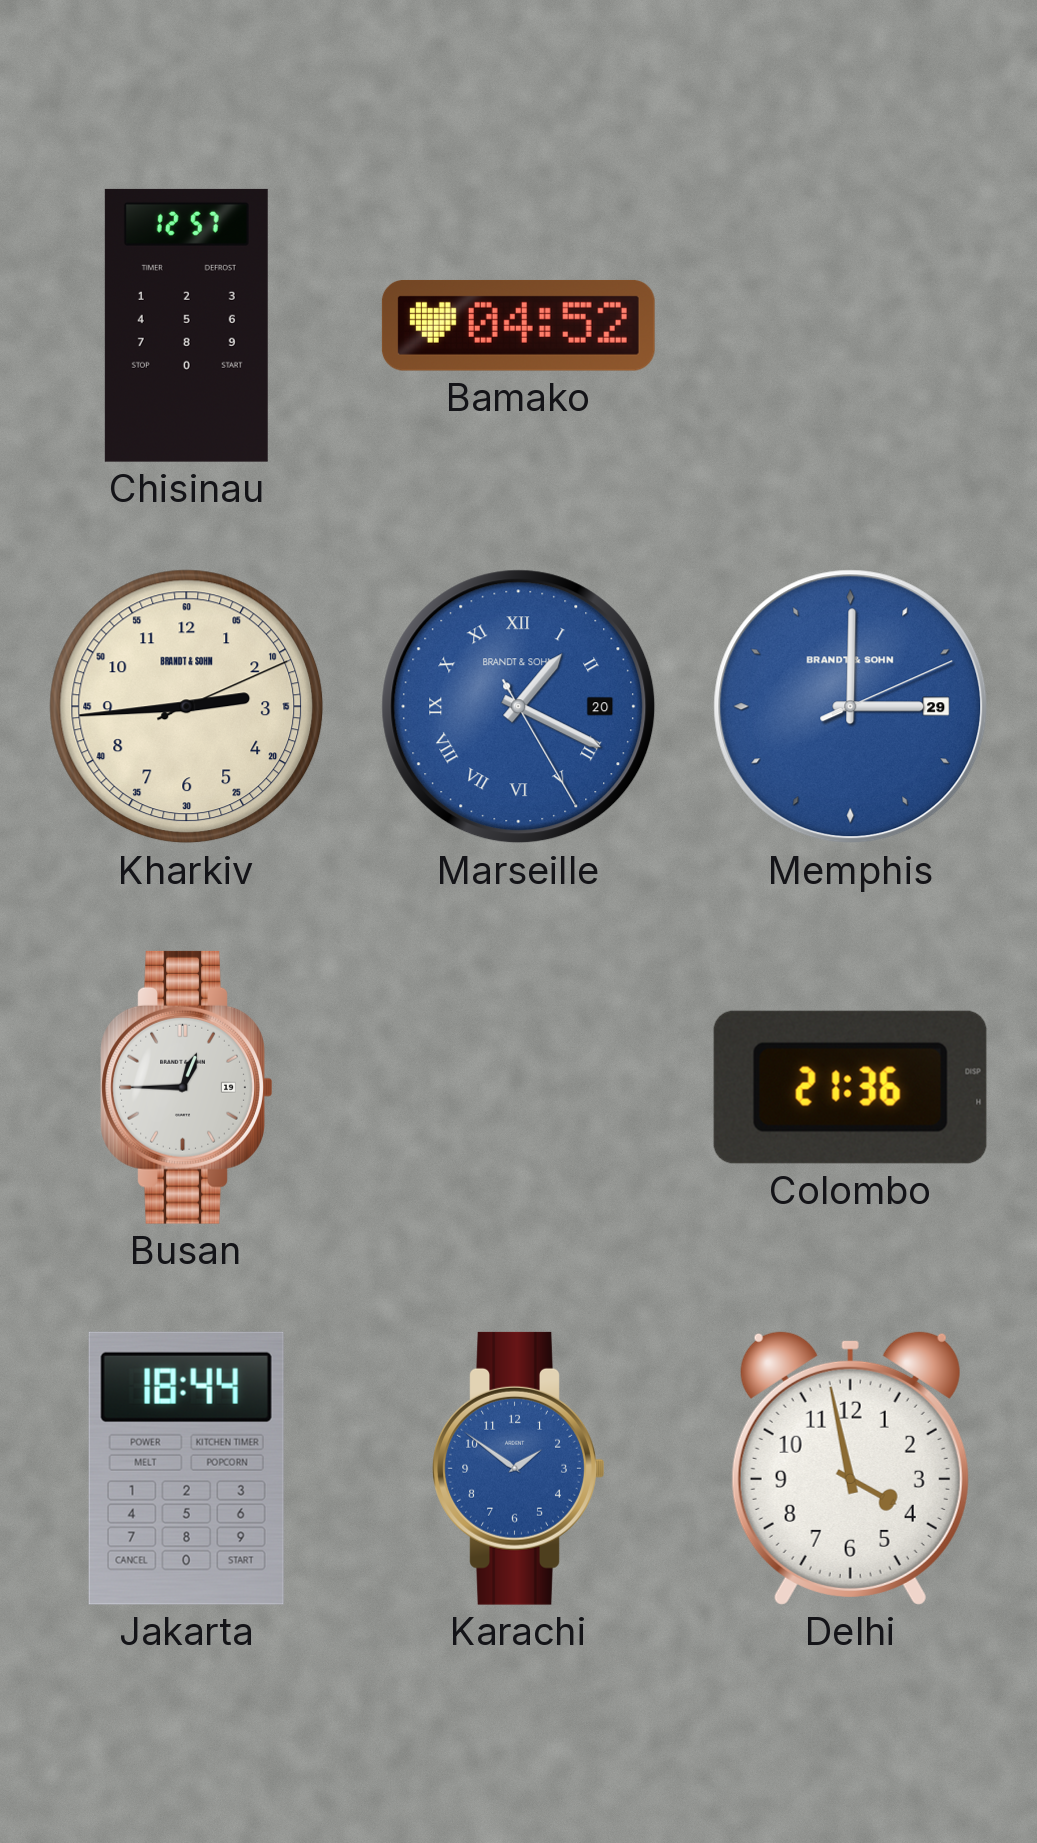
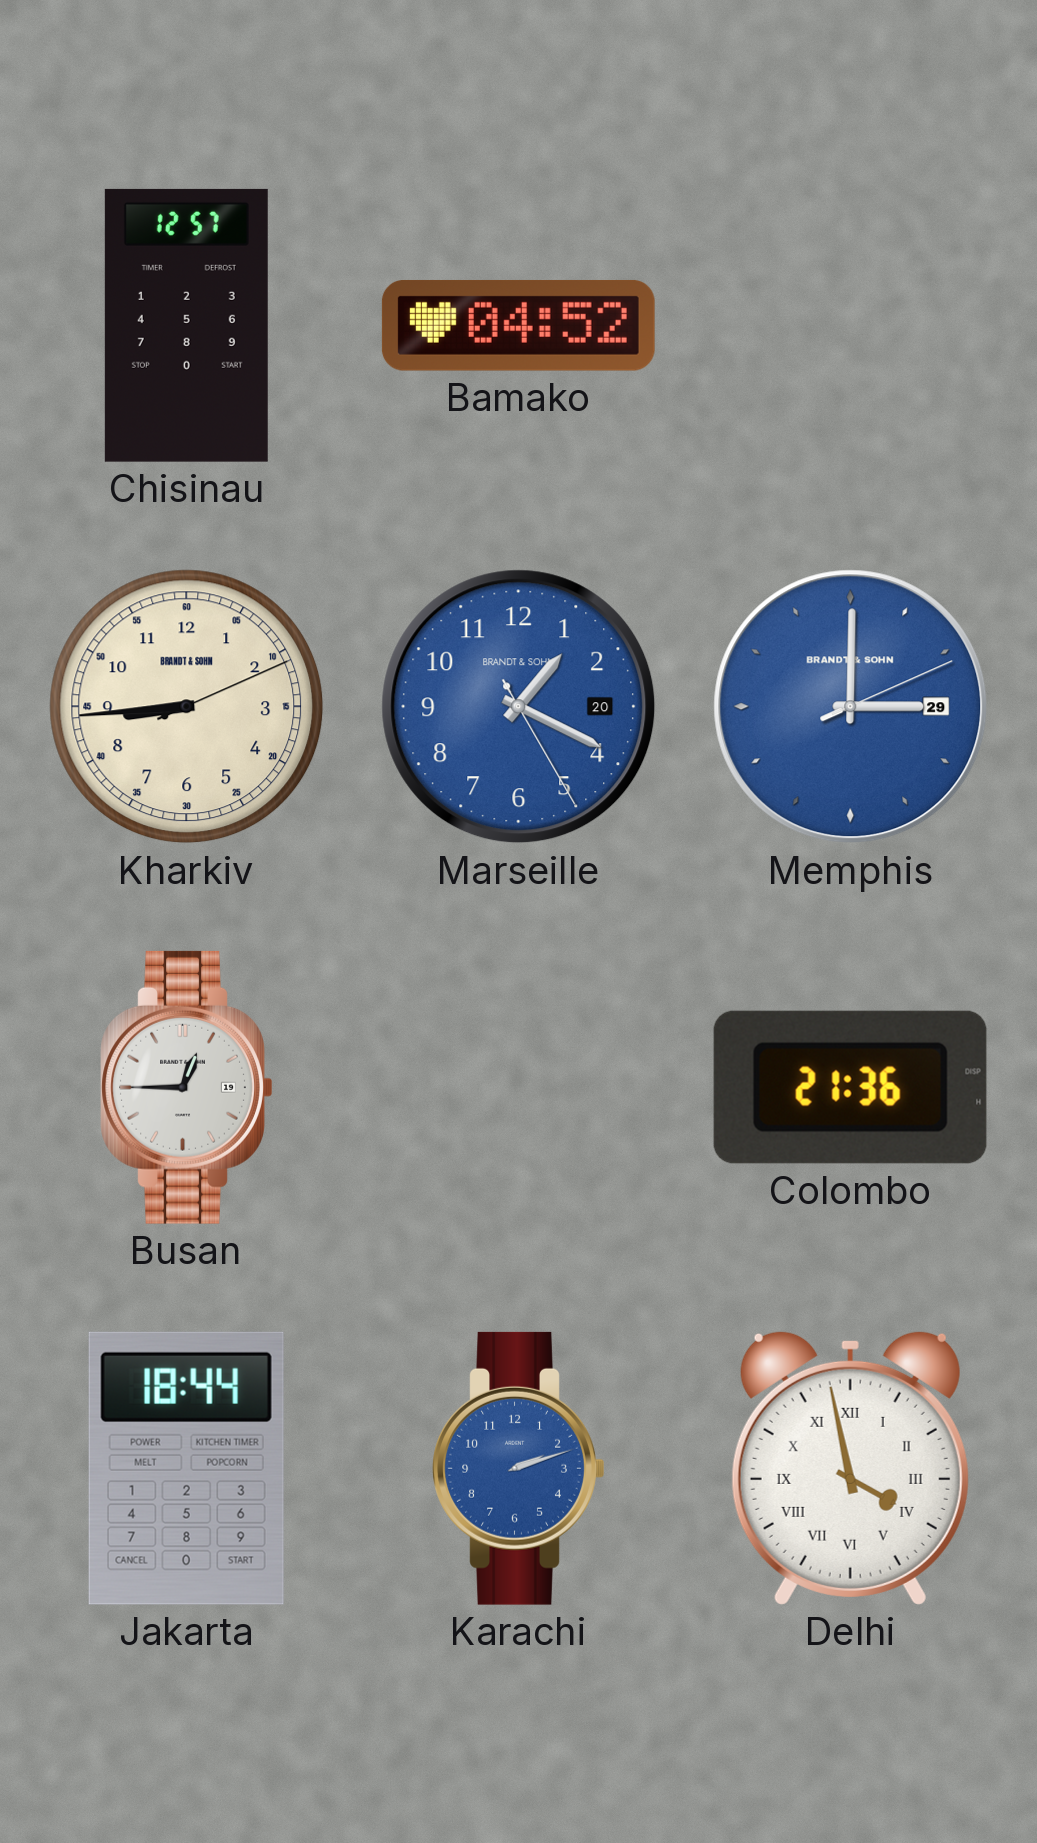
Kharkiv: 2:44 -> 8:44 (187, 707)
Marseille numerals: Roman -> Arabic (519, 707)
Karachi: 1:51 -> 2:12 (519, 1468)
Delhi numerals: Arabic -> Roman (850, 1468)
